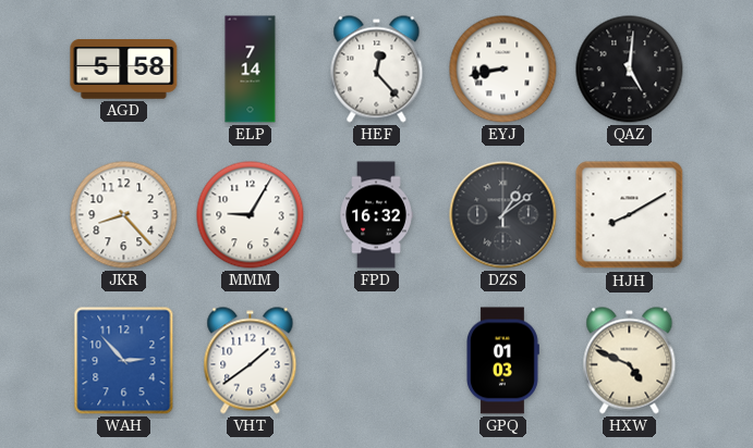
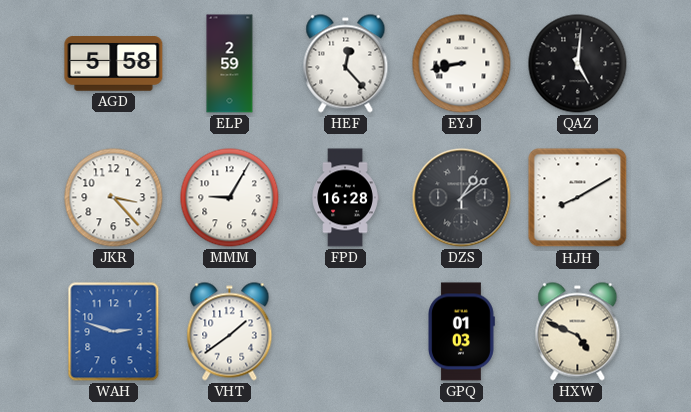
ELP: 7:14 -> 2:59 (230, 64)
JKR: 8:23 -> 3:23 (114, 198)
FPD: 16:32 -> 16:28 (345, 198)
WAH: 2:53 -> 2:48 (114, 332)
